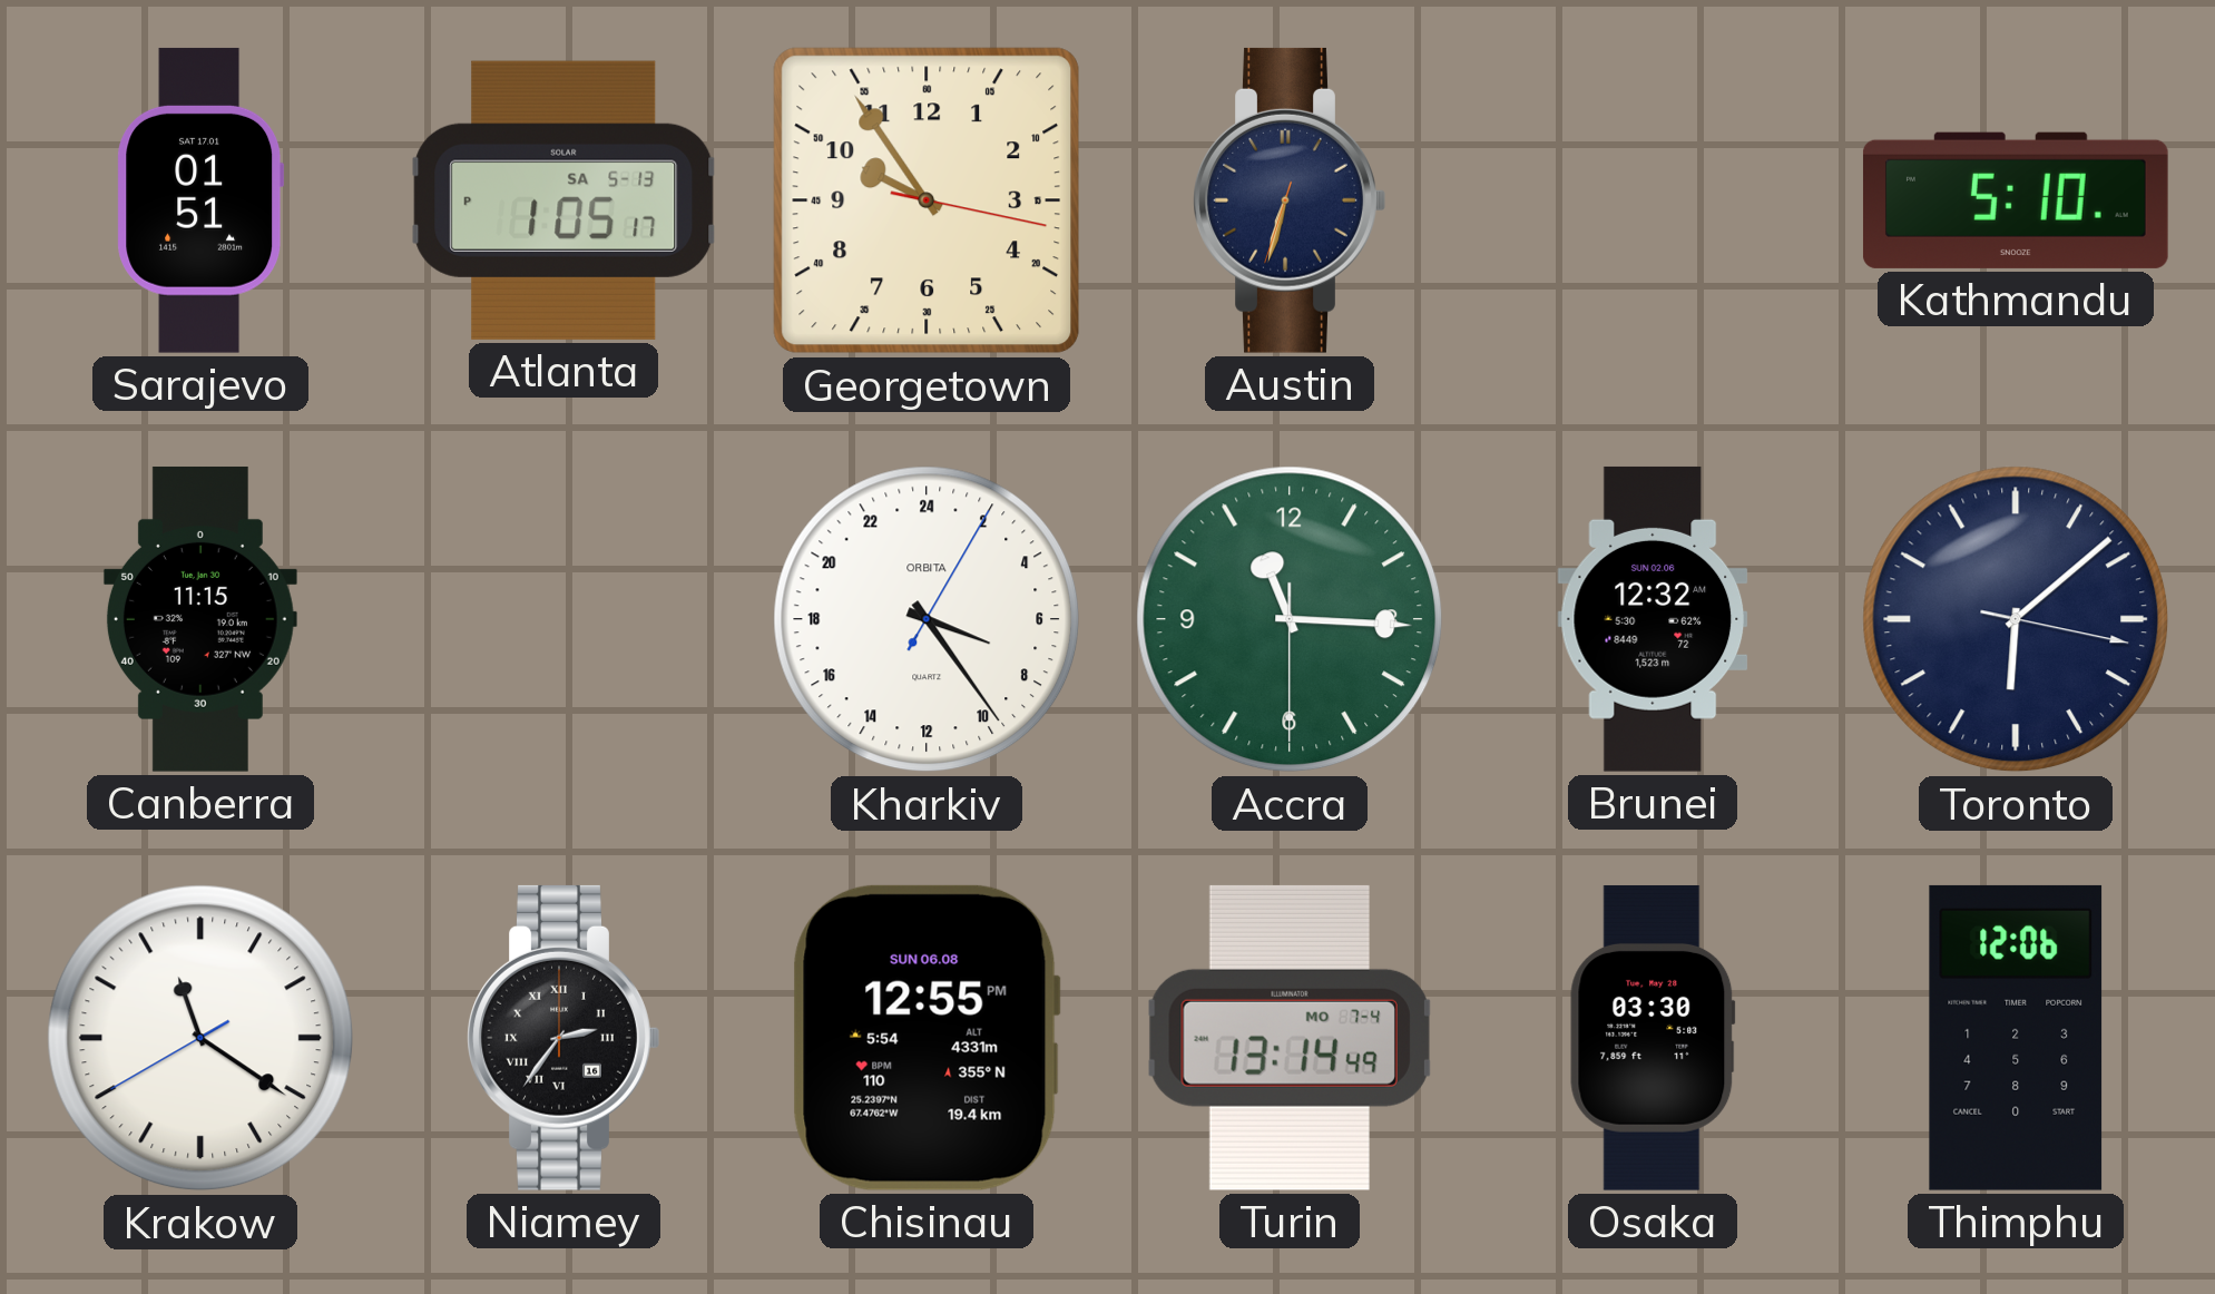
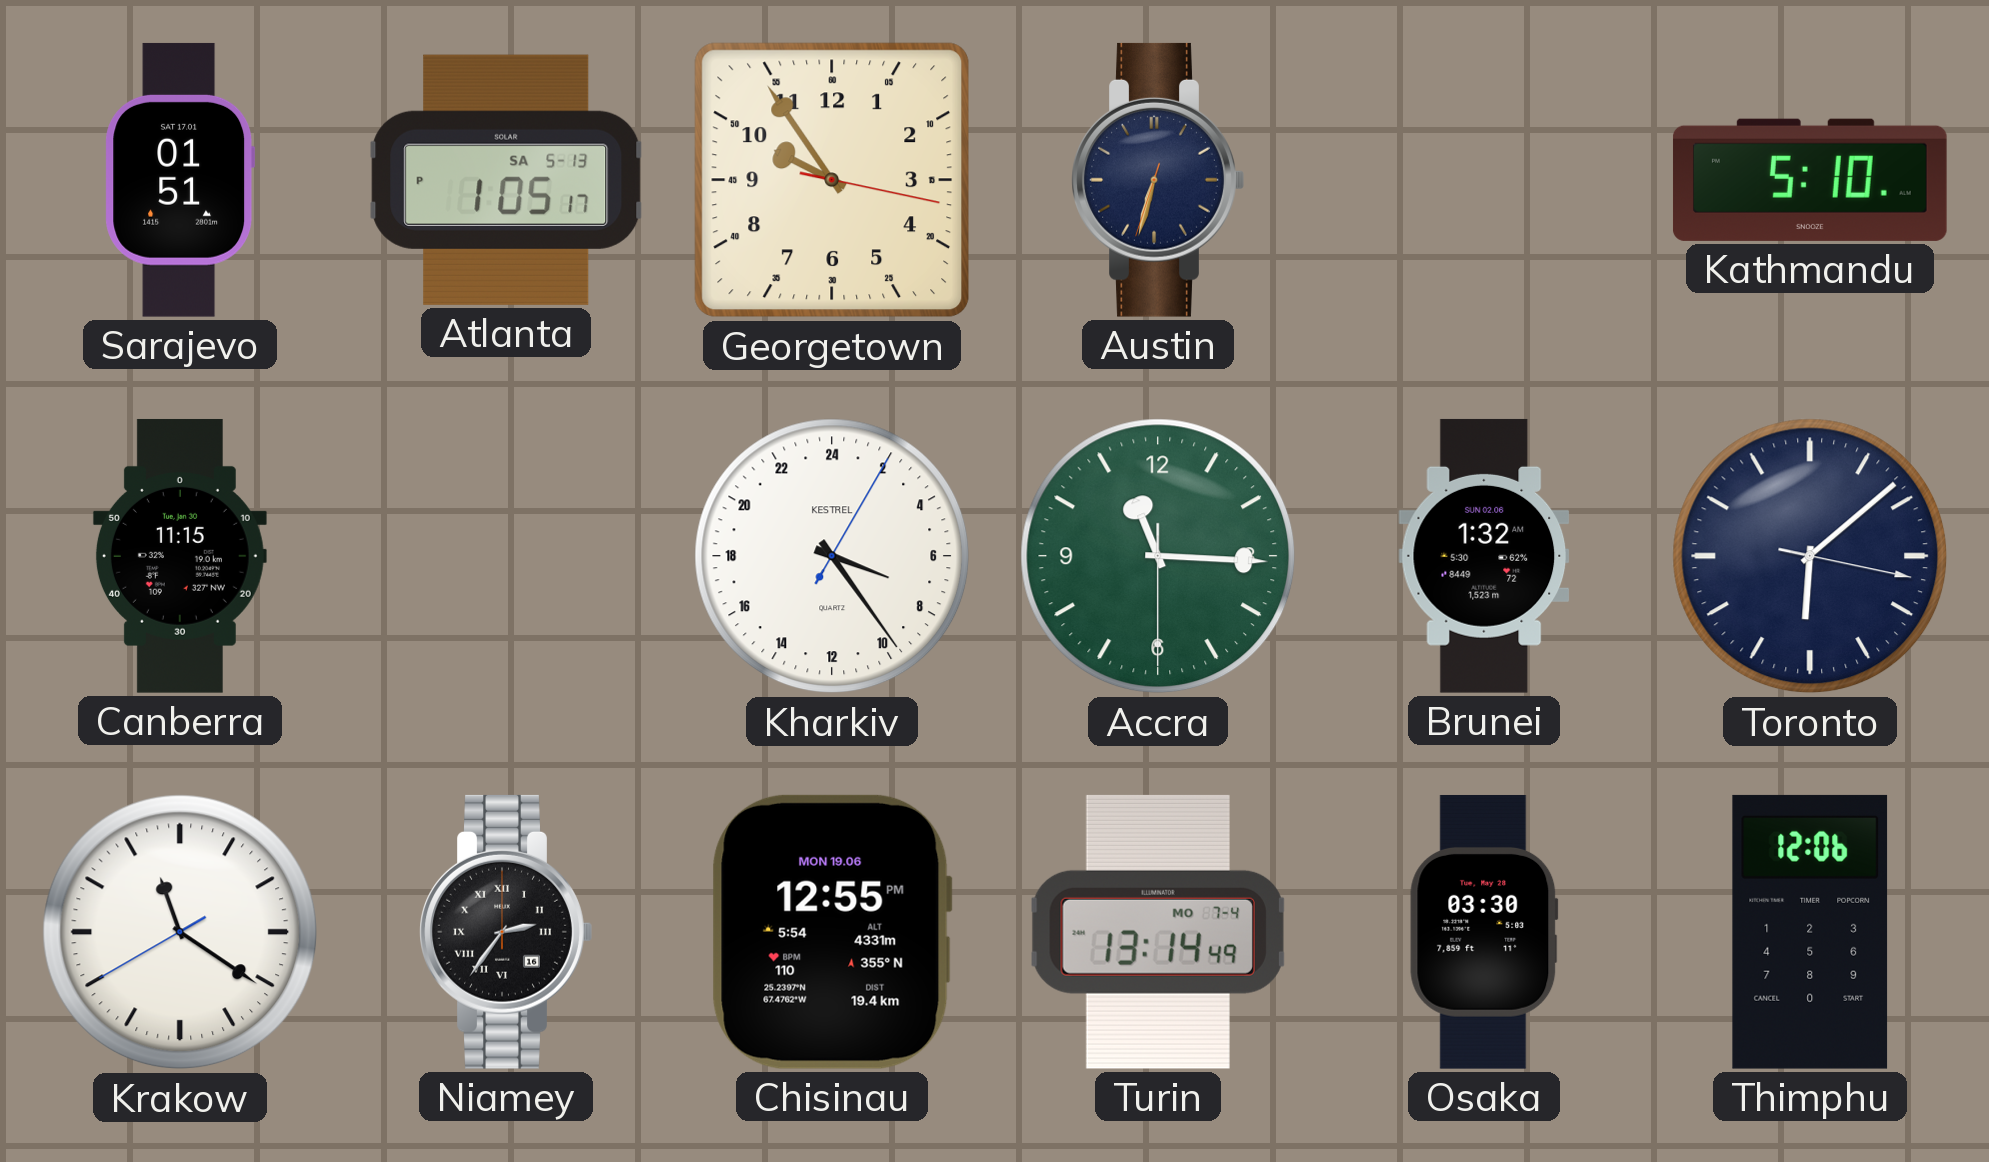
Kharkiv brand: ORBITA -> KESTREL (832, 556)
Brunei: 12:32 -> 1:32 (1484, 556)
Chisinau date: SUN 06.08 -> MON 19.06 (832, 932)
